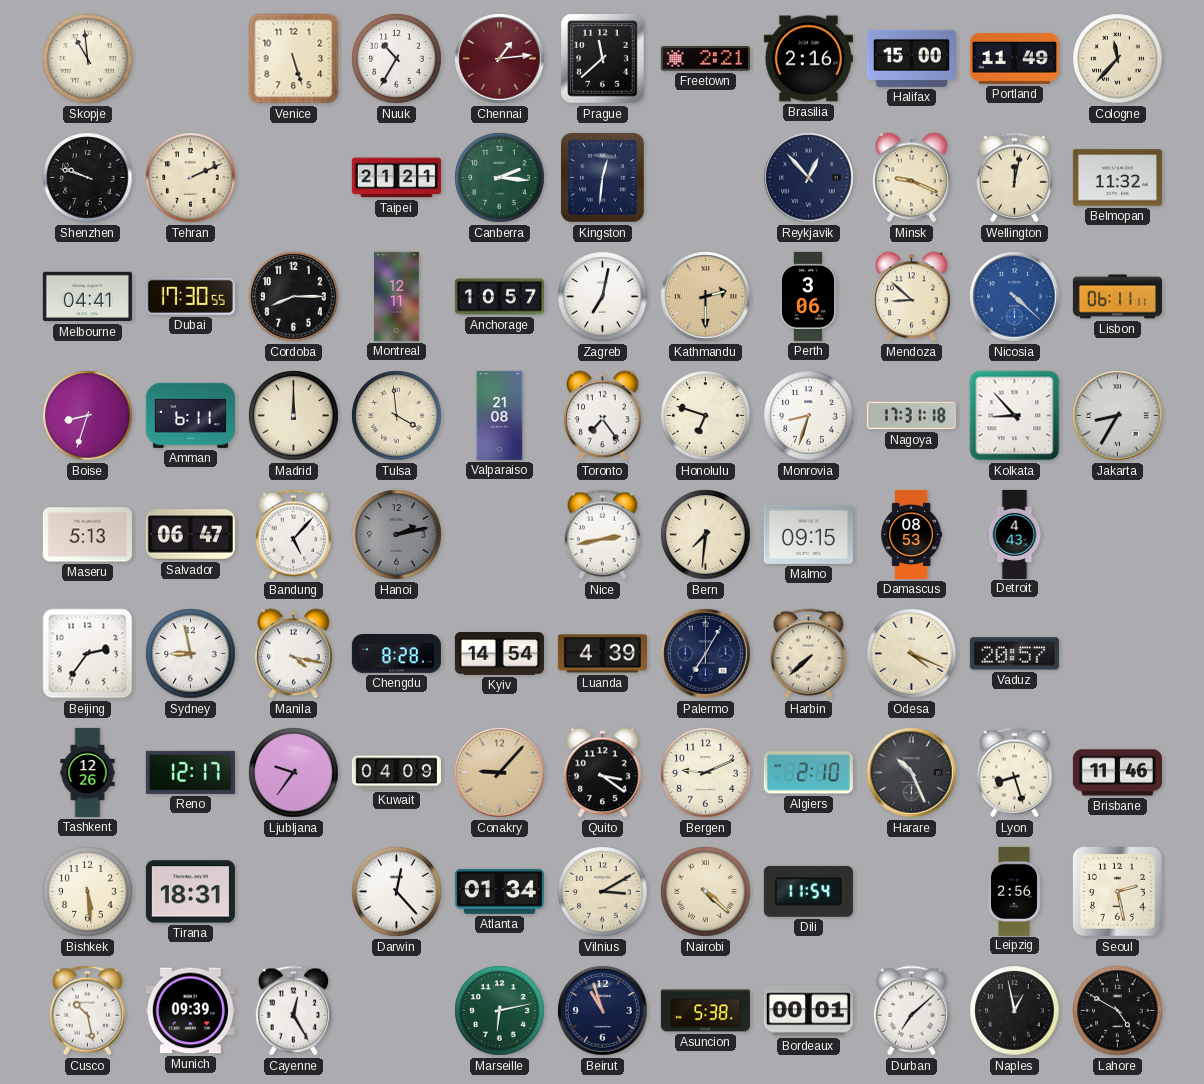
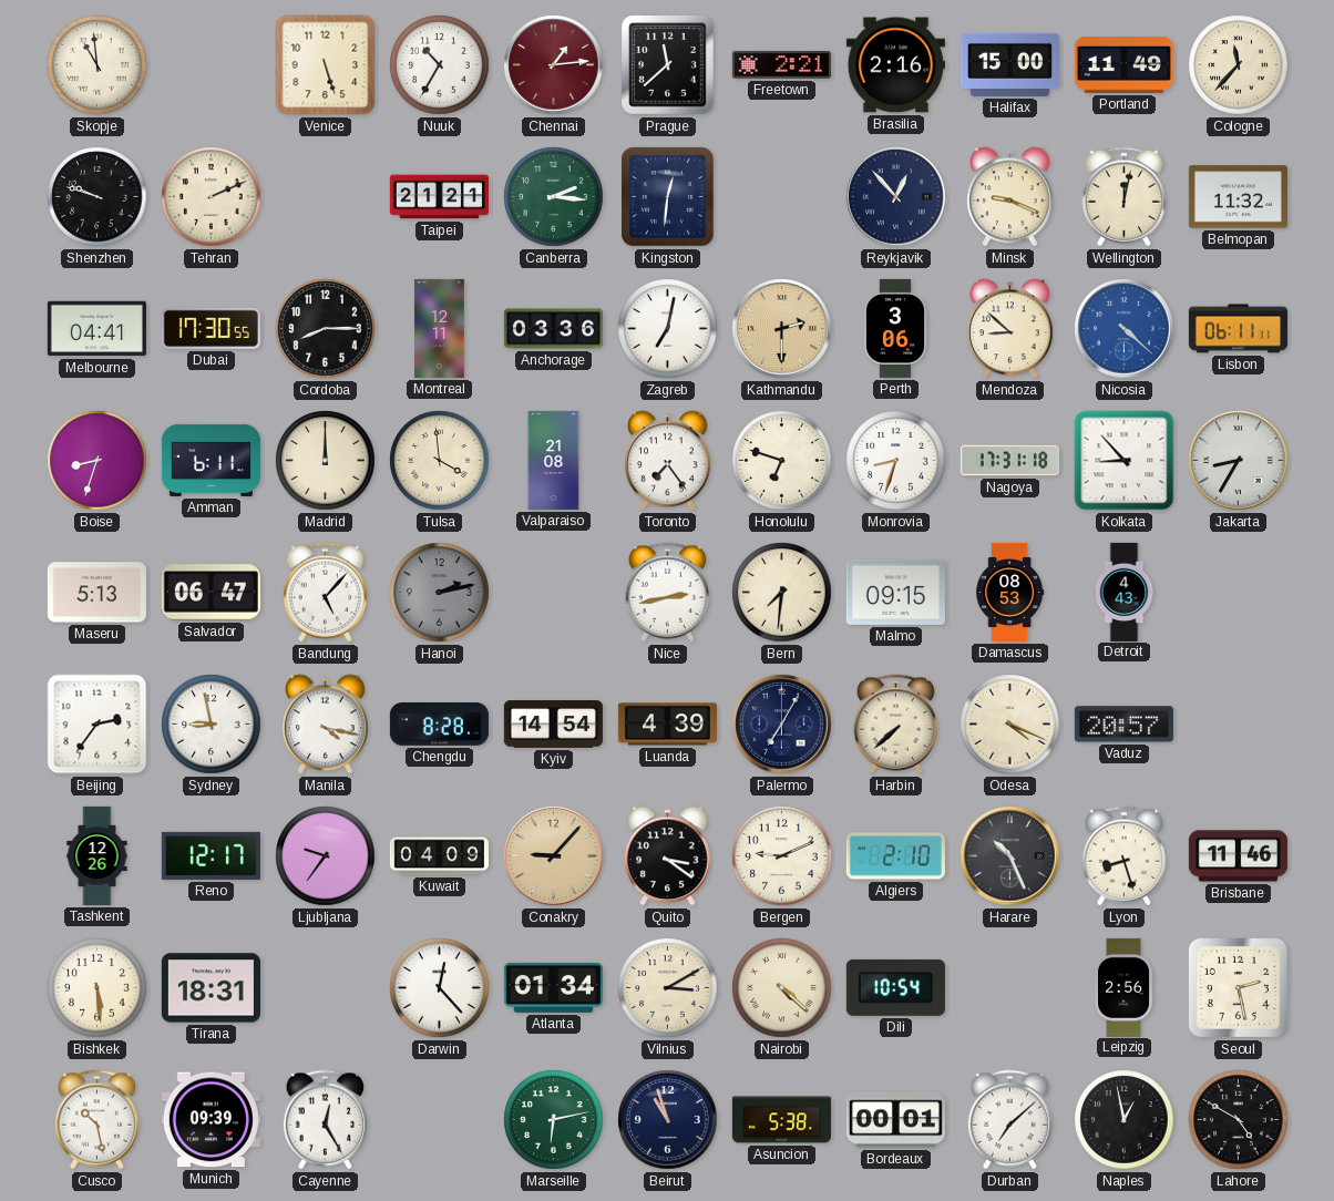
Anchorage: 10:57 -> 03:36 (553, 329)
Dili: 11:54 -> 10:54 (895, 987)
